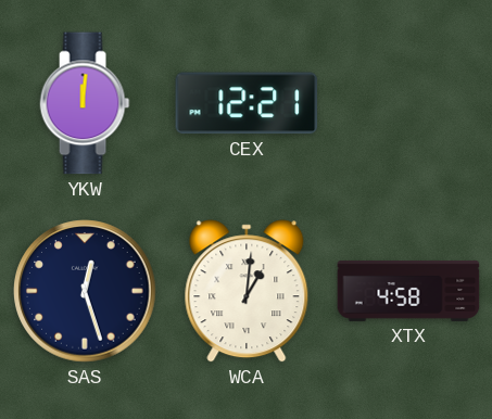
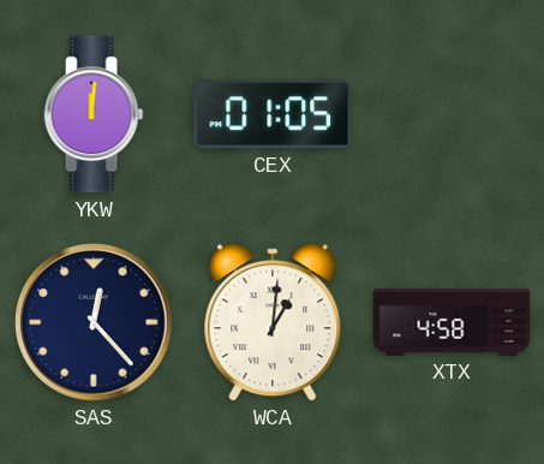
CEX: 12:21 -> 01:05 (273, 114)
SAS: 12:27 -> 12:23 (94, 322)
